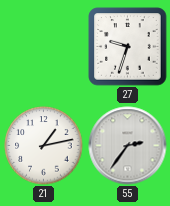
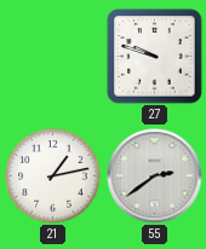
27: 9:33 -> 9:48 (155, 57)
55: 2:36 -> 2:39 (155, 176)
